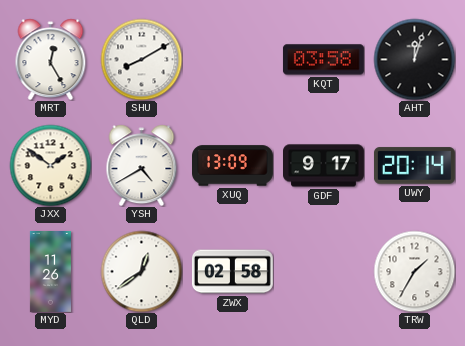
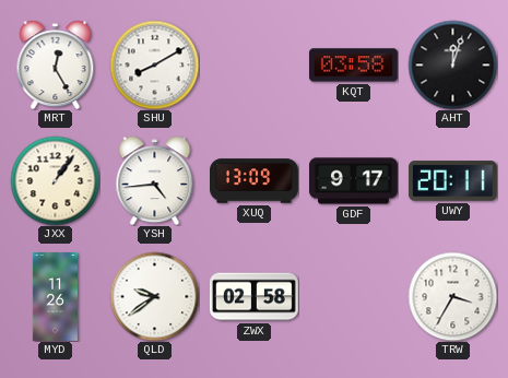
JXX: 1:51 -> 1:06 (55, 180)
YSH: 4:40 -> 4:44 (155, 180)
UWY: 20:14 -> 20:11 (452, 181)
QLD: 12:39 -> 9:39 (154, 296)
TRW: 1:35 -> 3:35 (452, 296)
